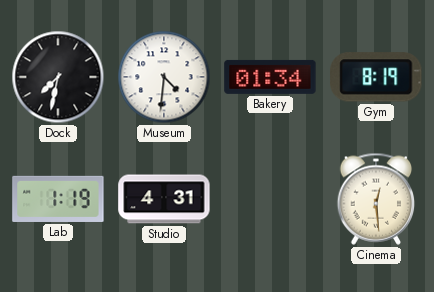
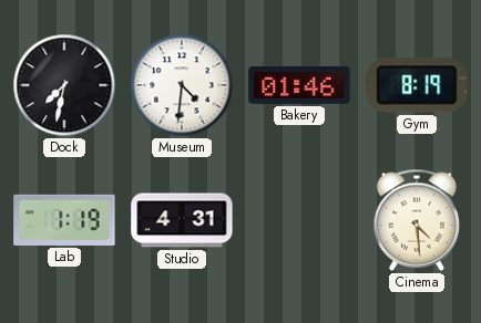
Bakery: 01:34 -> 01:46 (299, 85)
Cinema: 12:29 -> 4:29 (417, 220)
